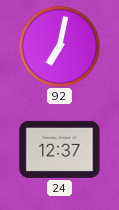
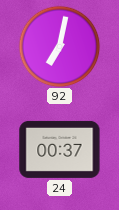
24: 12:37 -> 00:37 (60, 149)
